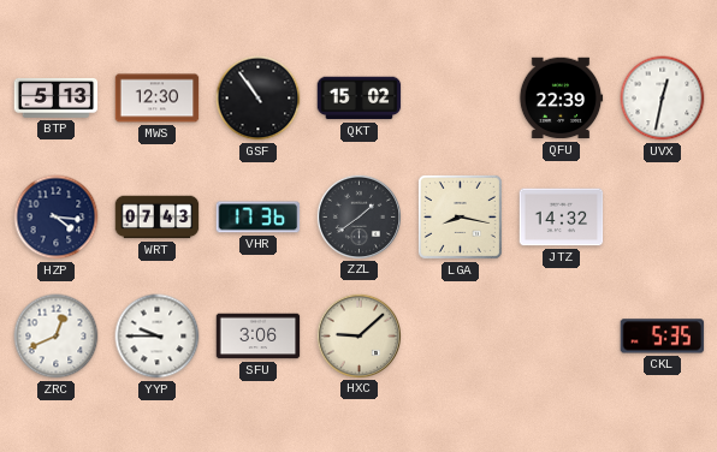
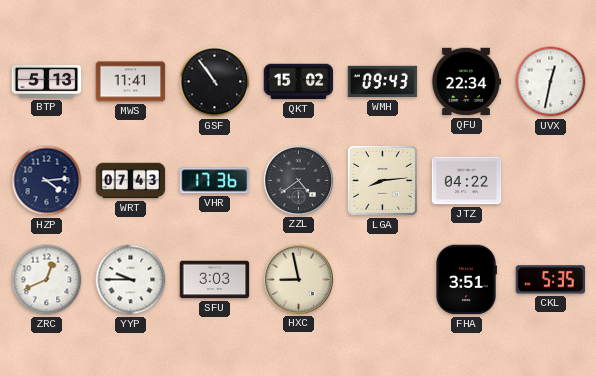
MWS: 12:30 -> 11:41 (131, 82)
WMH: none -> 09:43 (383, 82)
QFU: 22:39 -> 22:34 (466, 82)
HZP: 4:16 -> 4:14 (47, 181)
ZZL: 1:39 -> 4:39 (298, 180)
LGA: 8:17 -> 8:14 (382, 180)
JTZ: 14:32 -> 04:22 (467, 181)
SFU: 3:06 -> 3:03 (215, 280)
HXC: 9:08 -> 8:58 (298, 279)
FHA: none -> 3:51 (467, 280)
